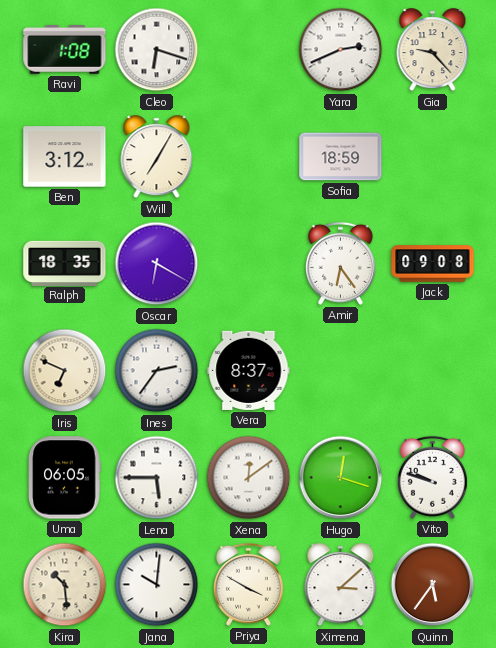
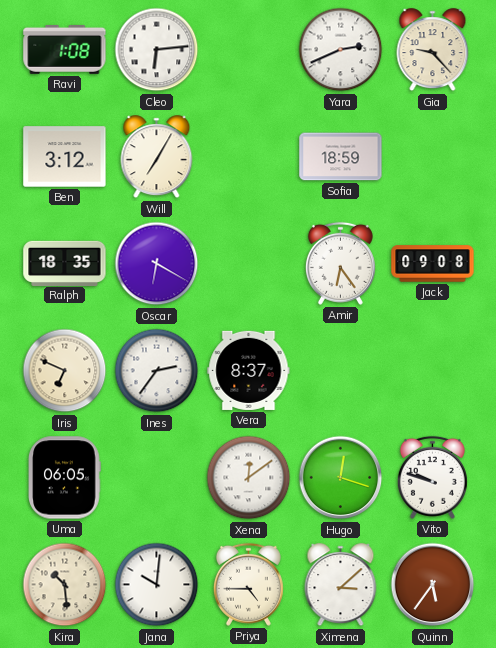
Cleo: 6:18 -> 6:14 (157, 50)
Lena: 5:45 -> none (157, 478)
Priya: 3:50 -> 4:45 (248, 584)
